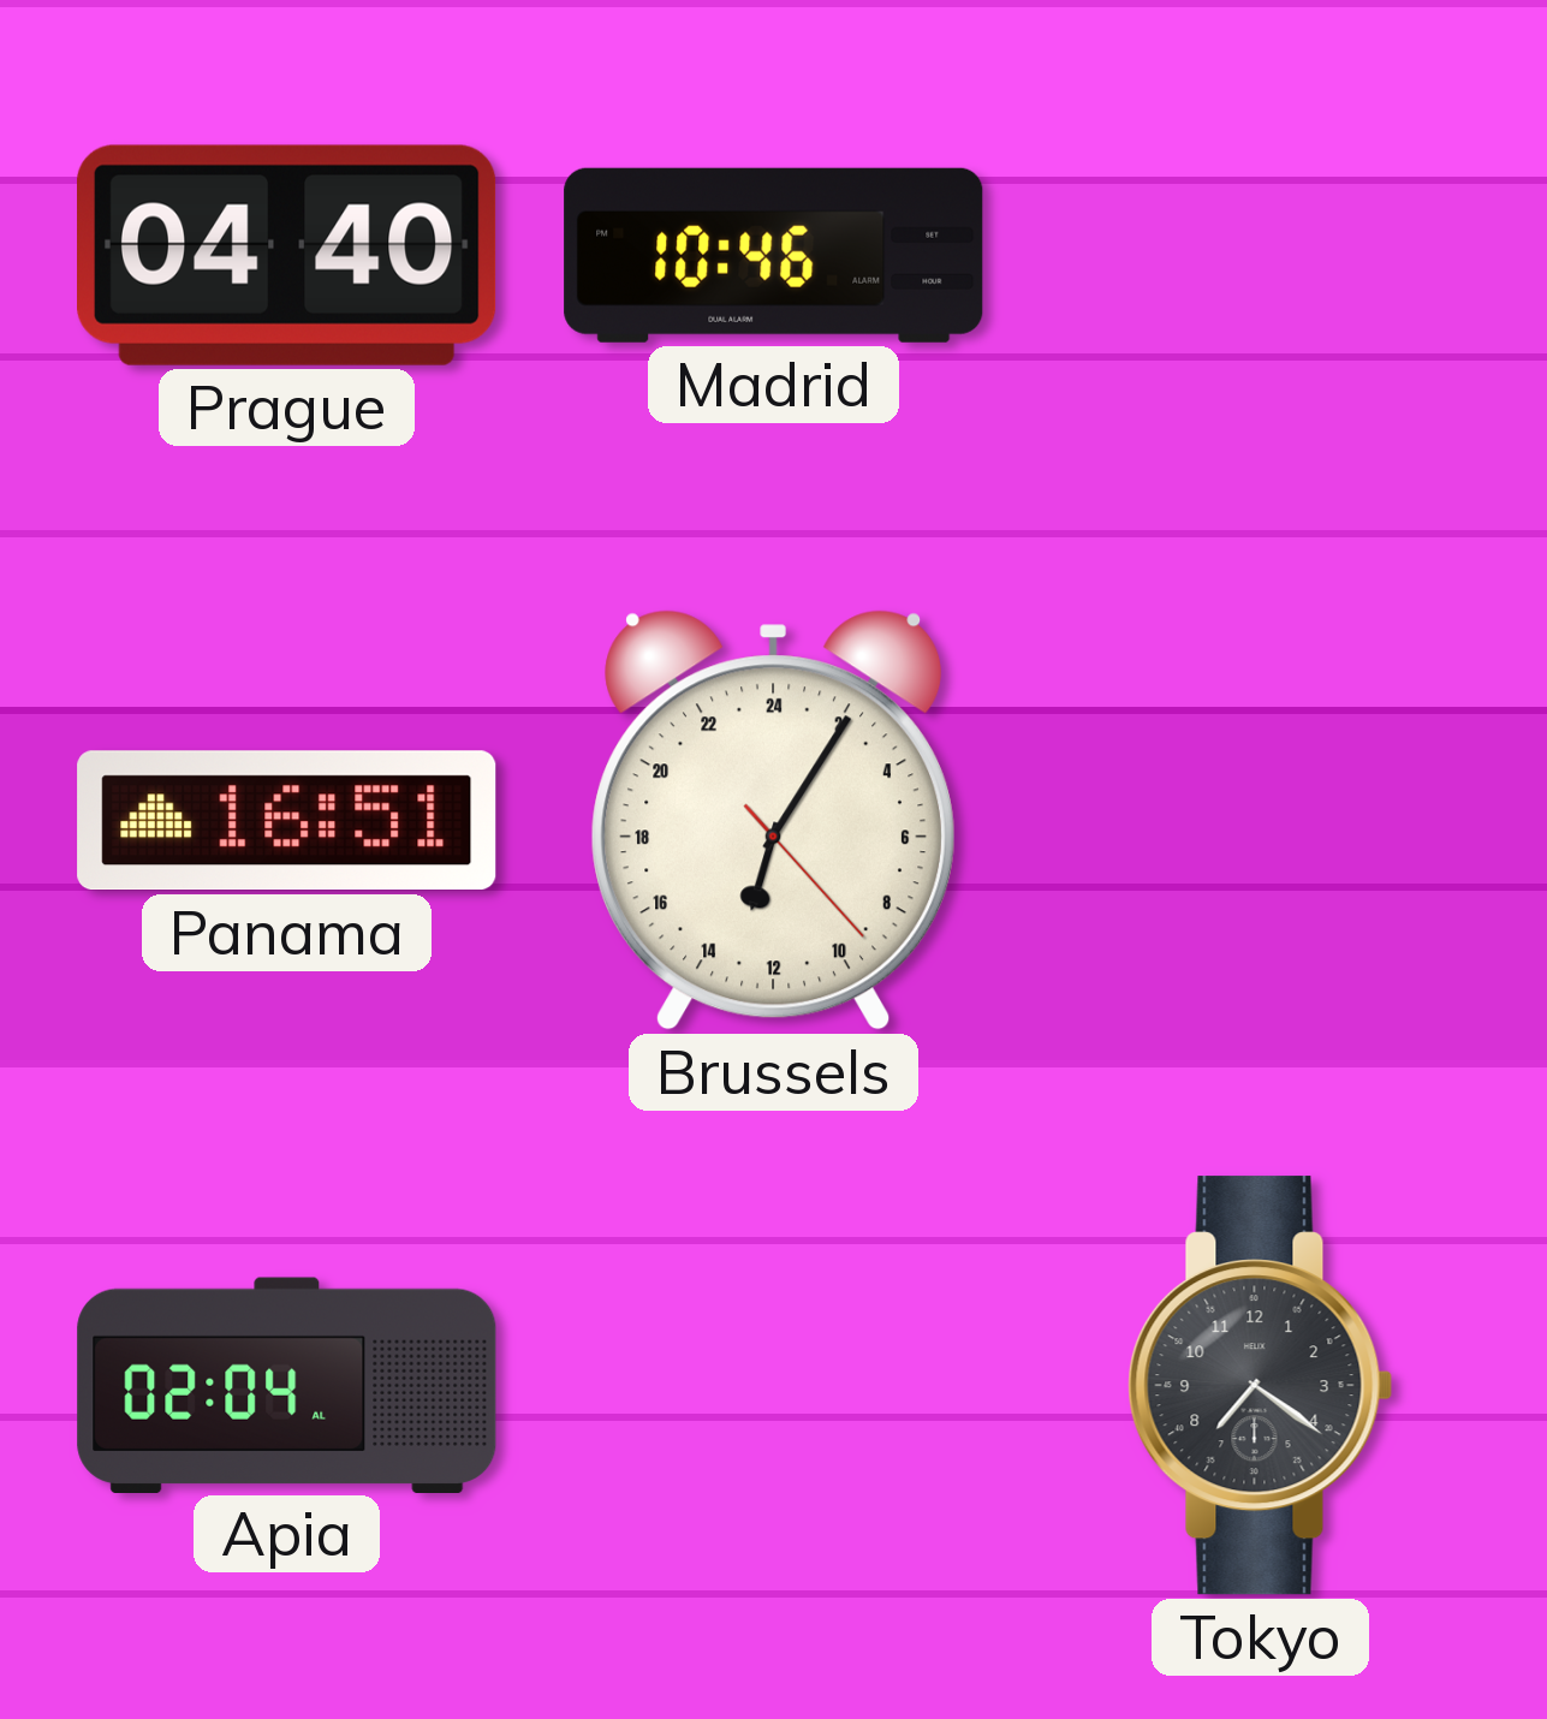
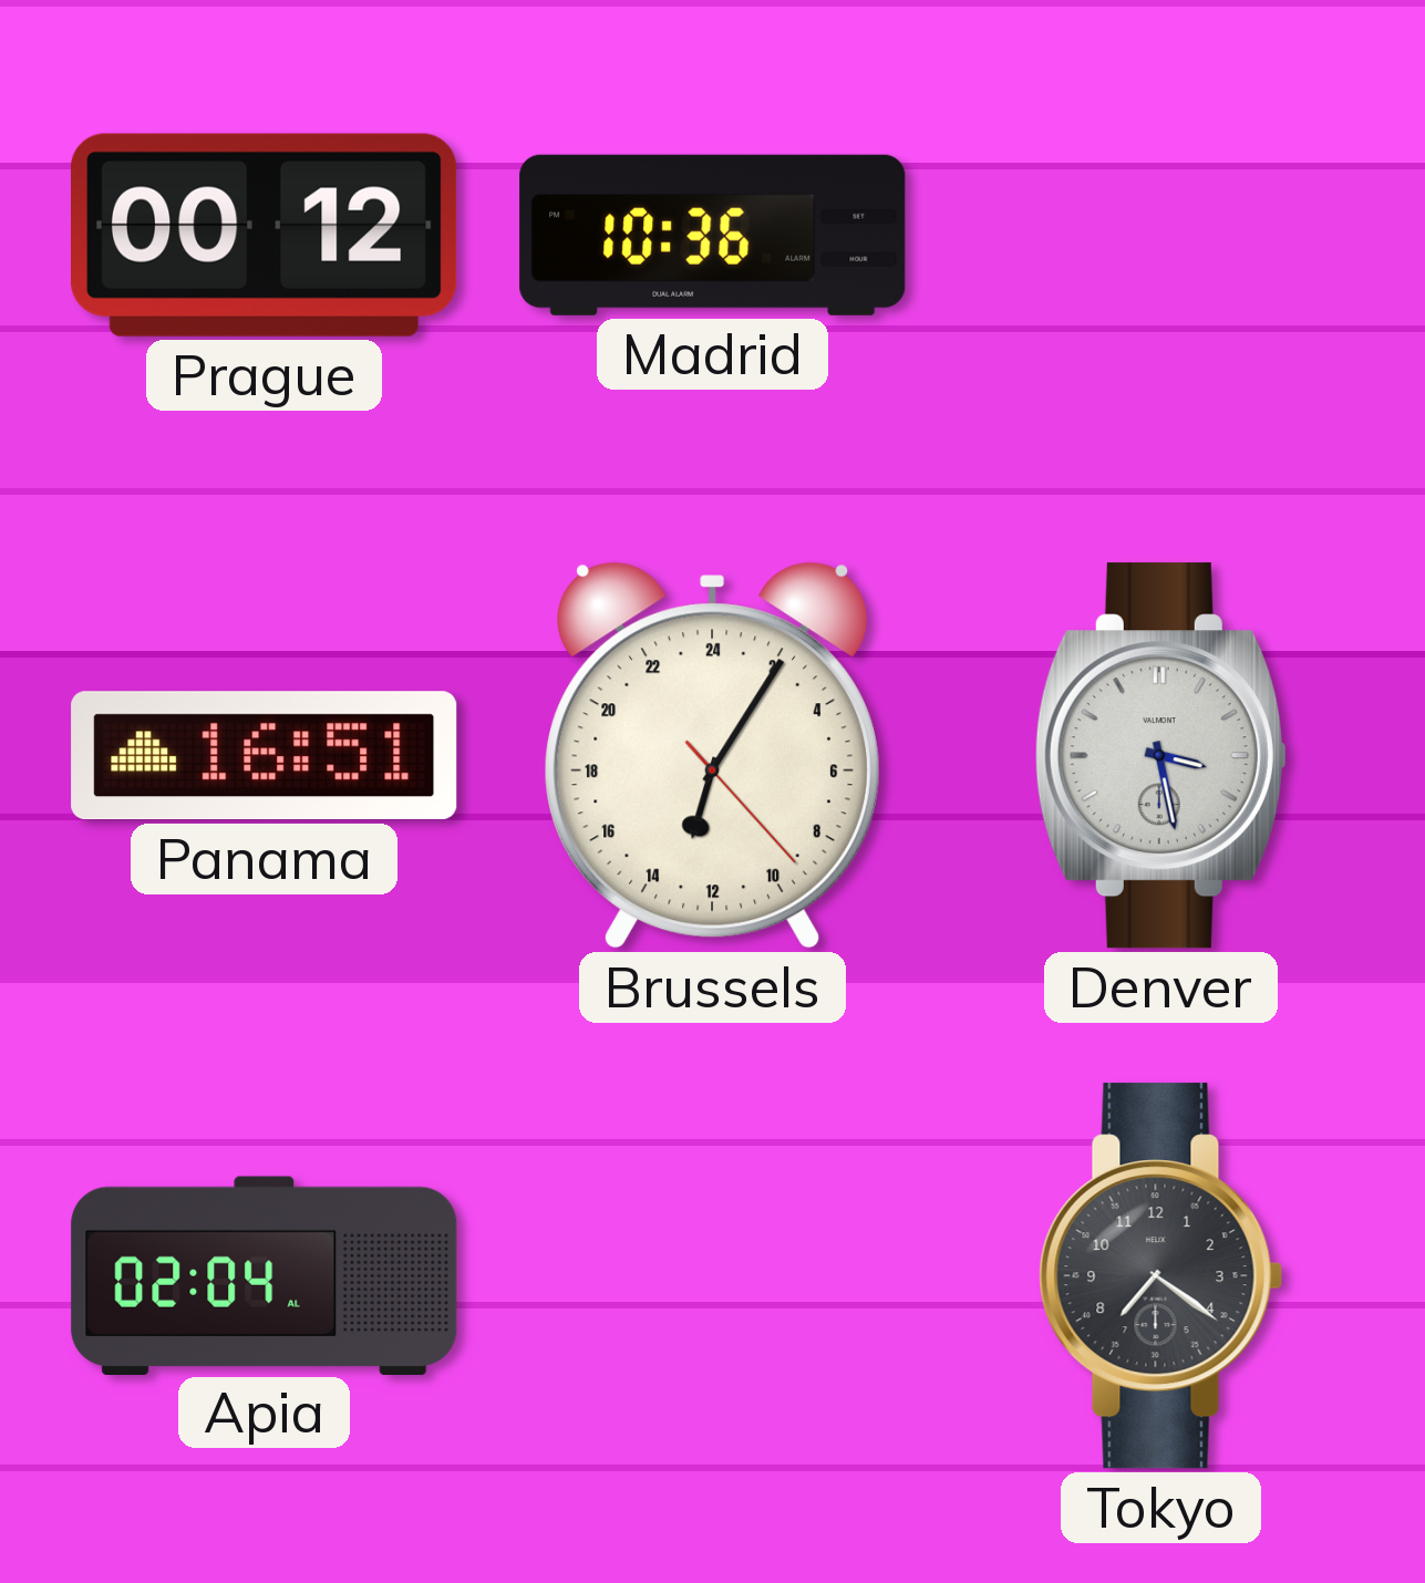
Prague: 04:40 -> 00:12 (265, 235)
Madrid: 10:46 -> 10:36 (713, 235)
Denver: none -> 3:28 (1160, 756)
